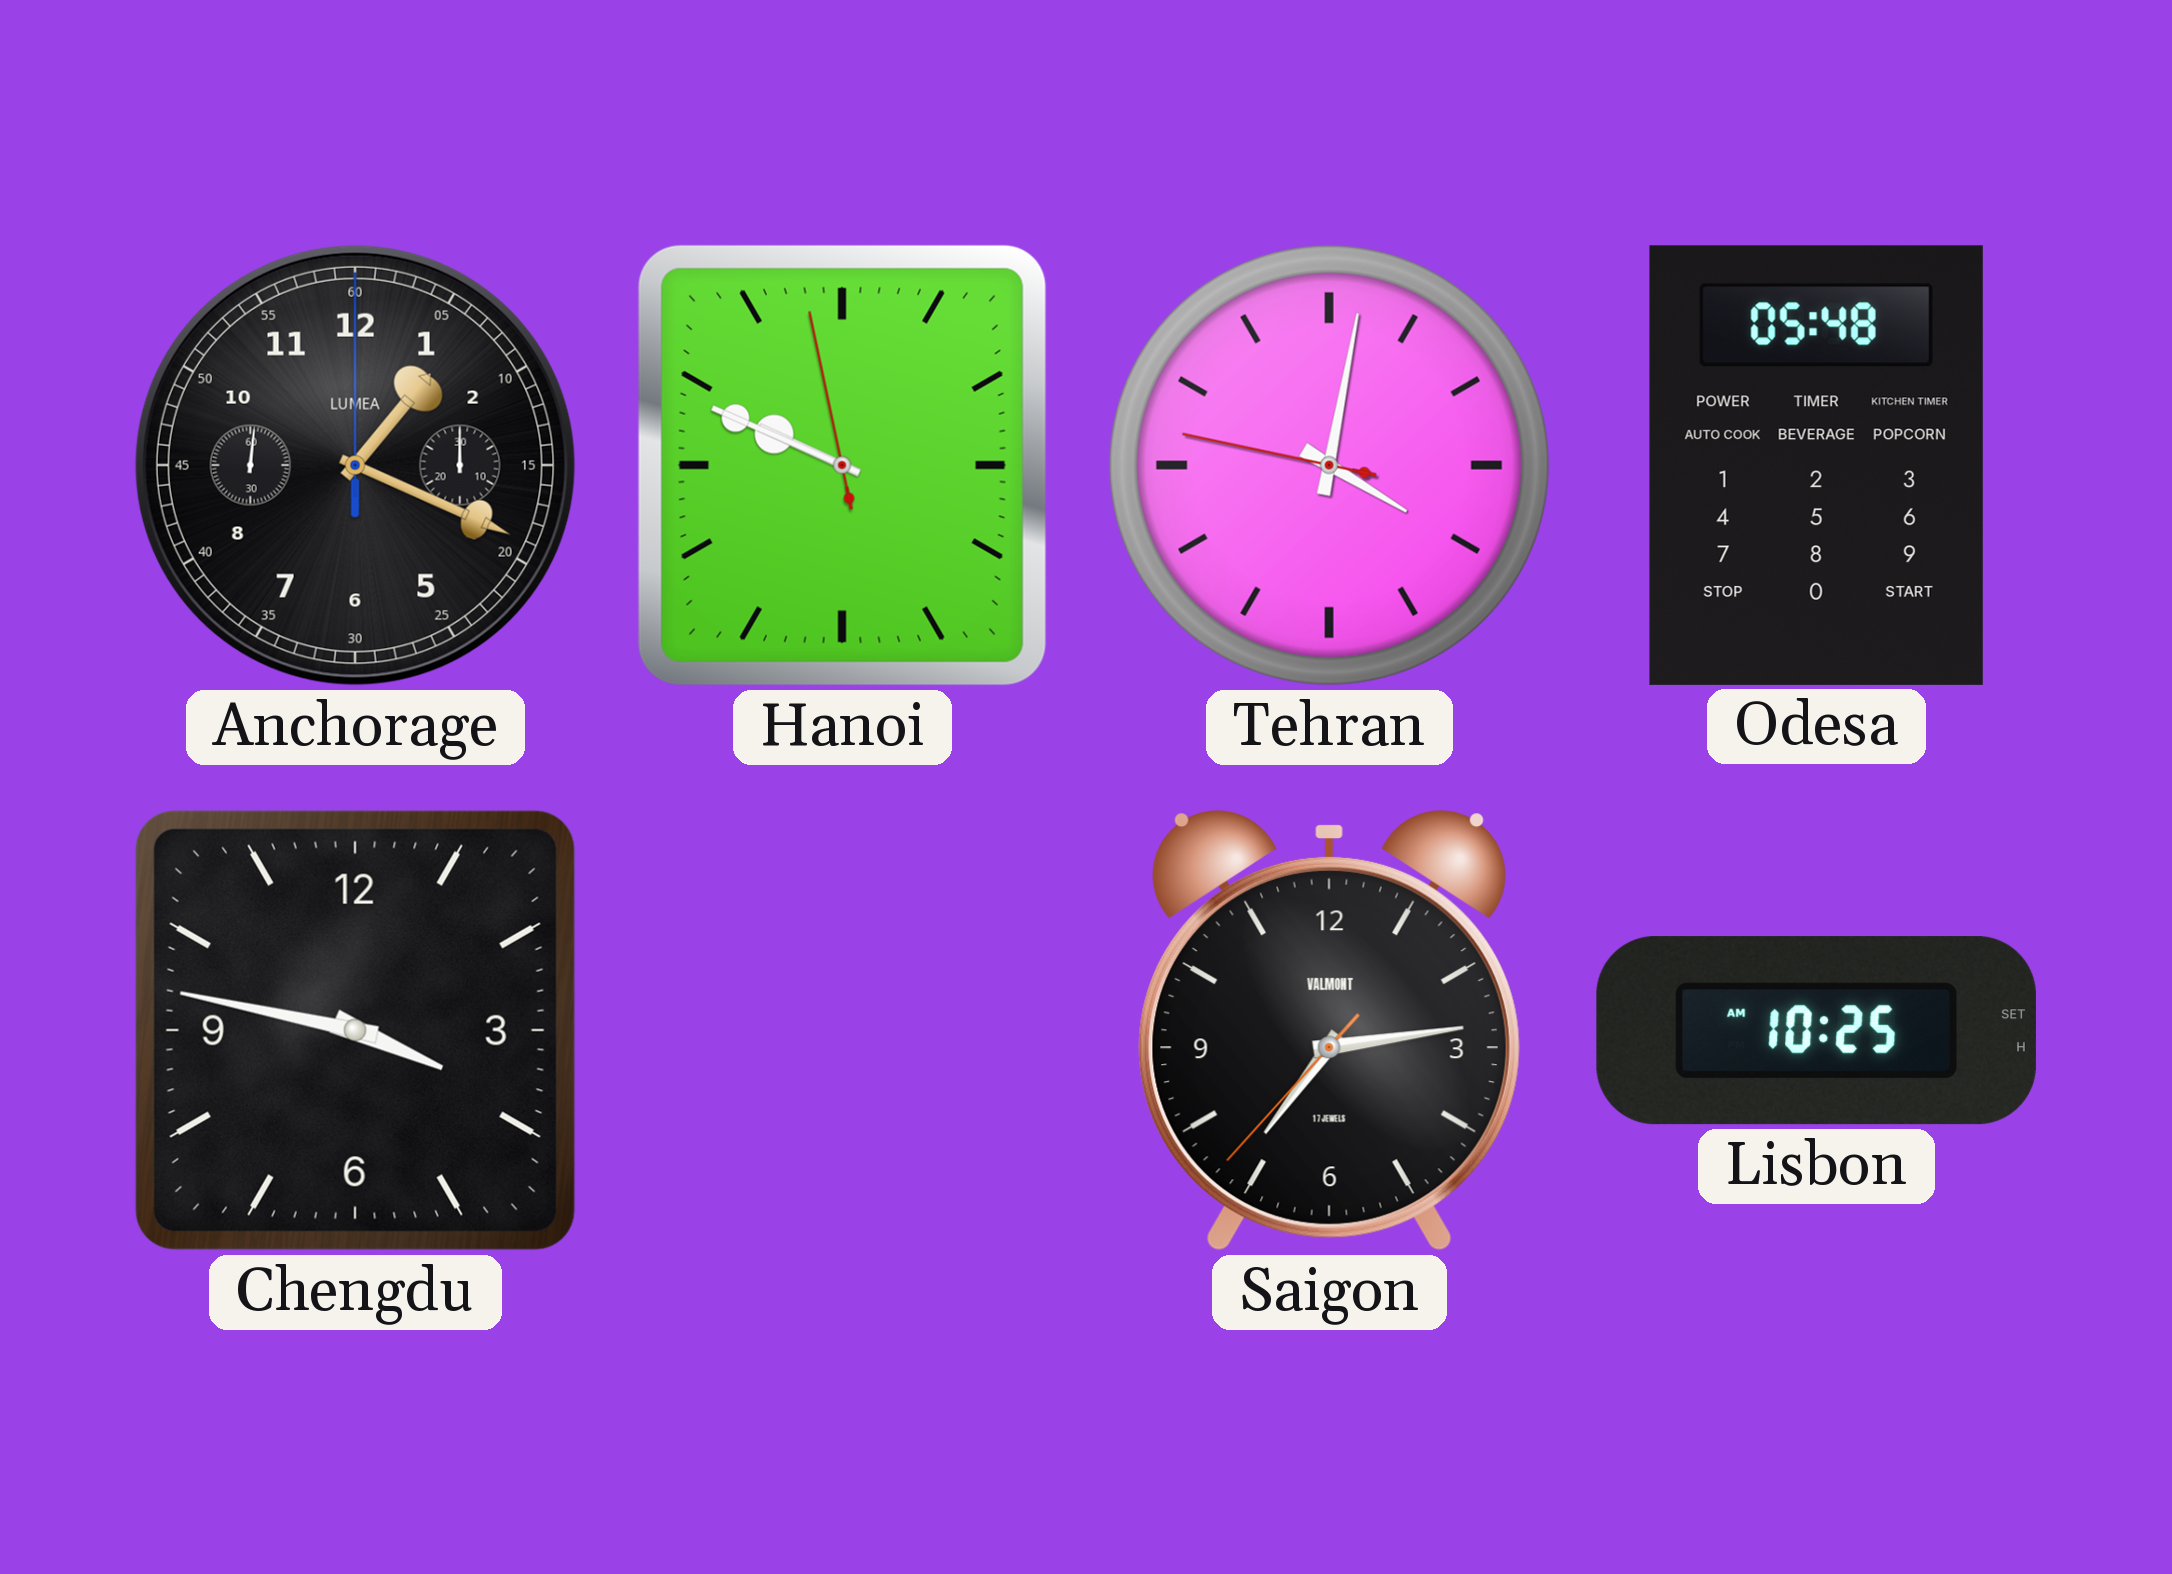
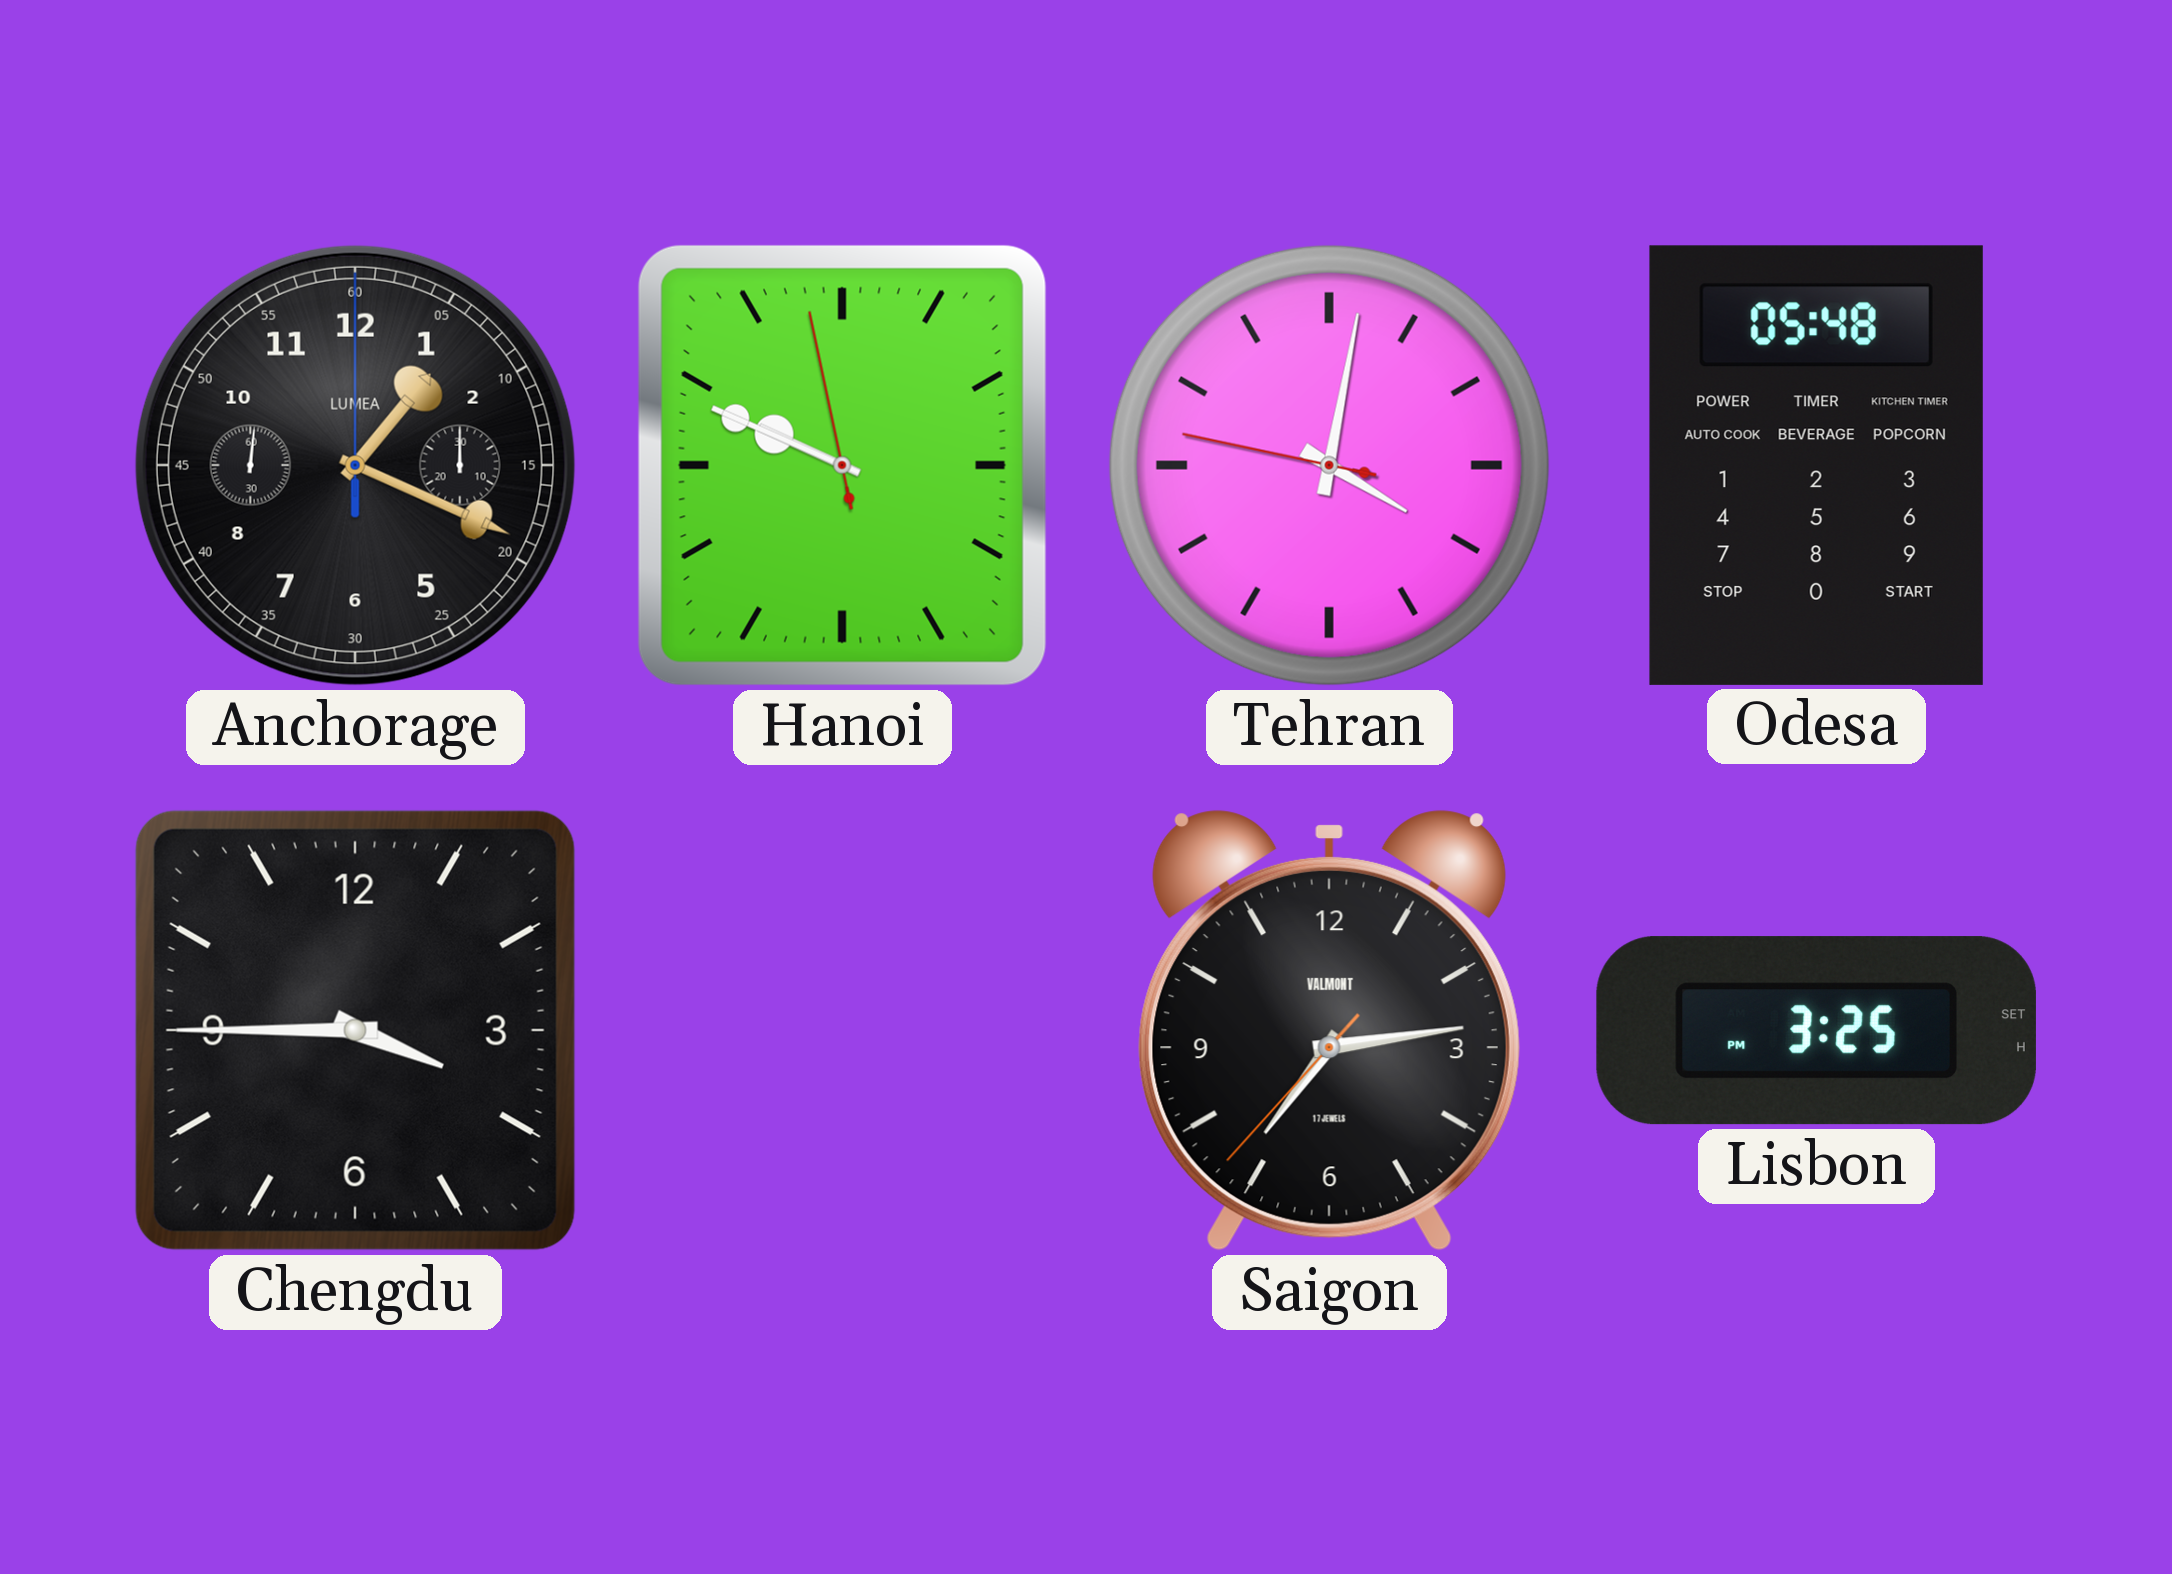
Chengdu: 3:47 -> 3:45 (355, 1030)
Lisbon: 10:25 -> 3:25 (1816, 1031)
